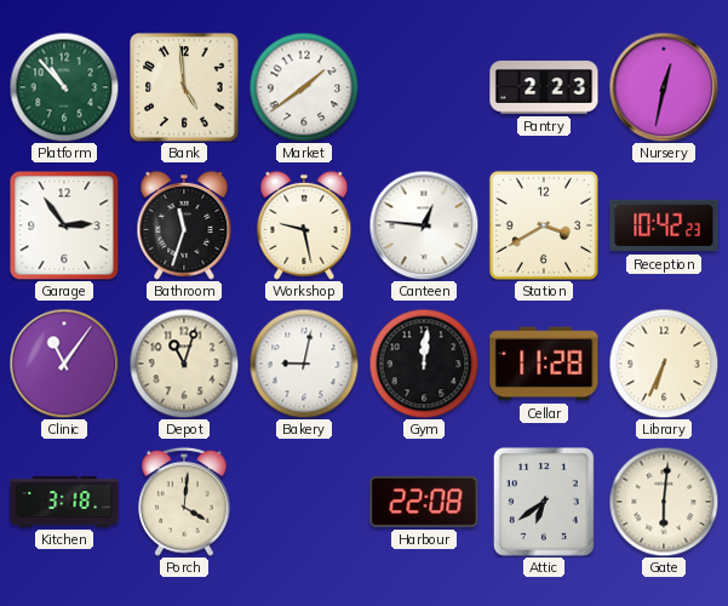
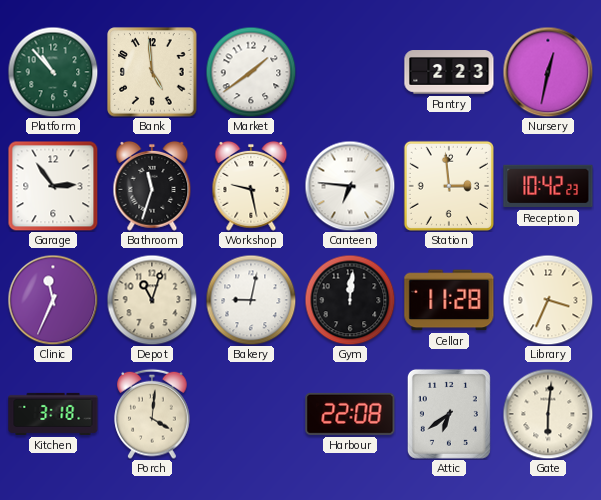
Canteen: 12:46 -> 6:46 (350, 186)
Station: 3:40 -> 2:59 (449, 186)
Clinic: 11:06 -> 11:34 (53, 300)
Library: 6:34 -> 3:34 (548, 300)
